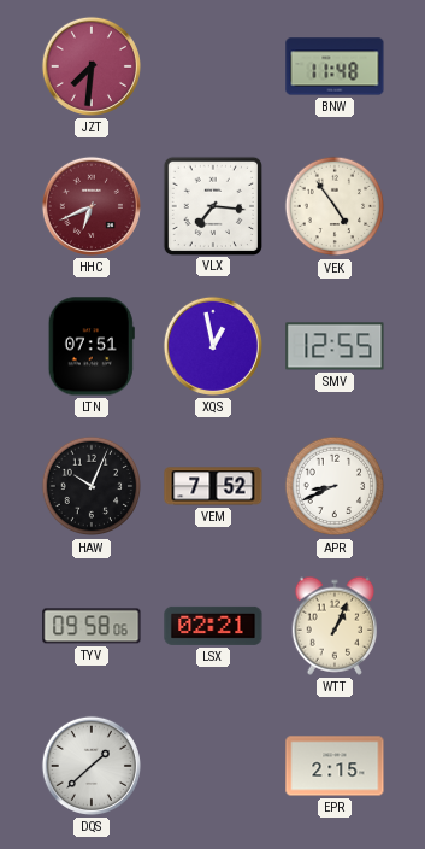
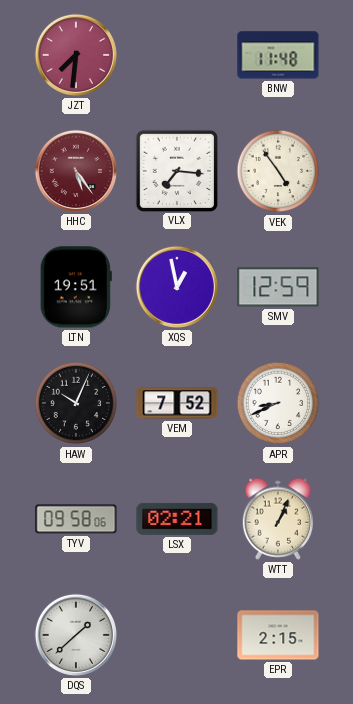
HHC: 6:41 -> 5:24 (76, 171)
LTN: 07:51 -> 19:51 (76, 287)
SMV: 12:55 -> 12:59 (278, 287)
